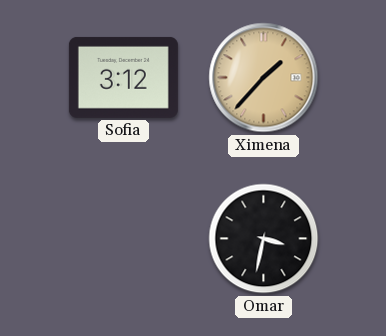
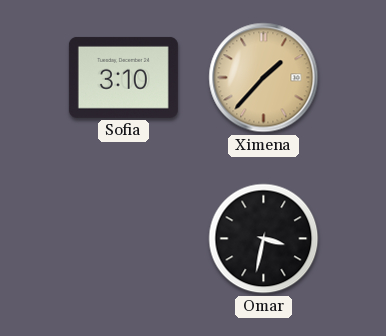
Sofia: 3:12 -> 3:10 (123, 77)
